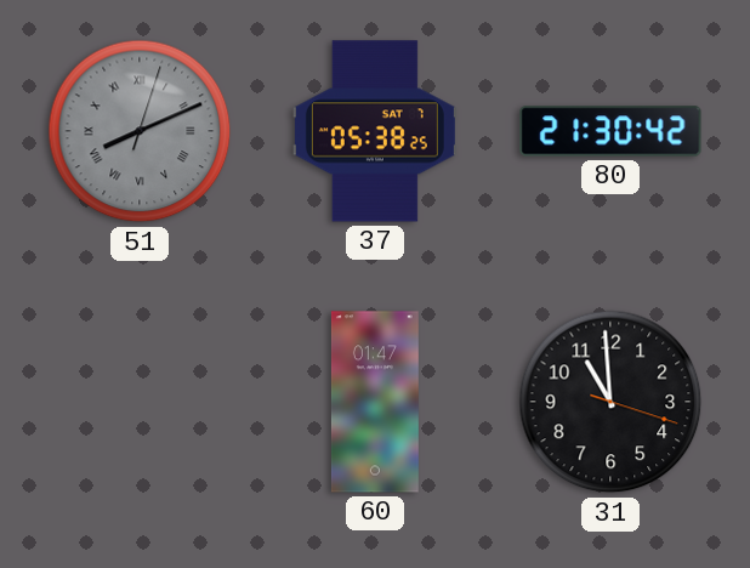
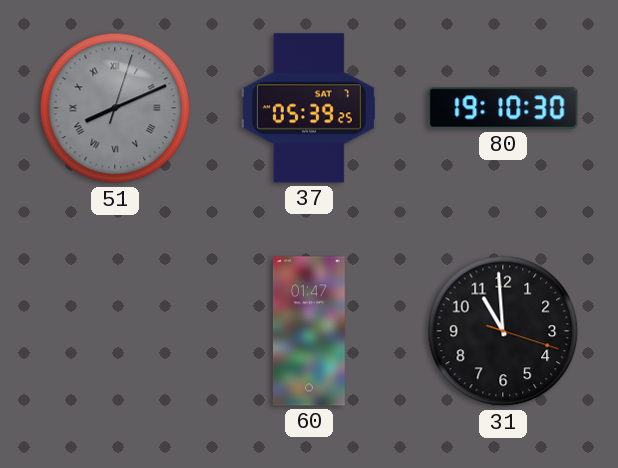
37: 05:38 -> 05:39 (309, 108)
80: 21:30 -> 19:10 (503, 108)
